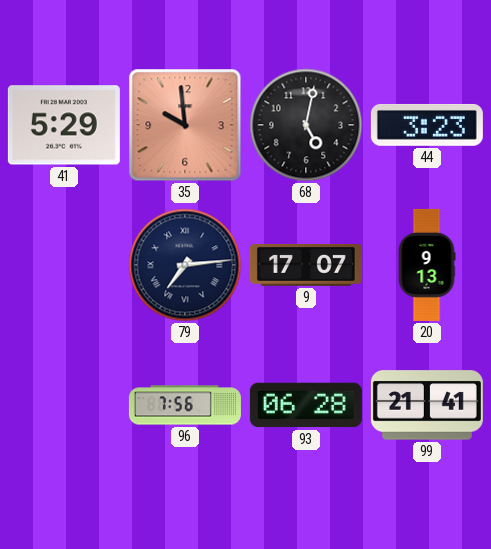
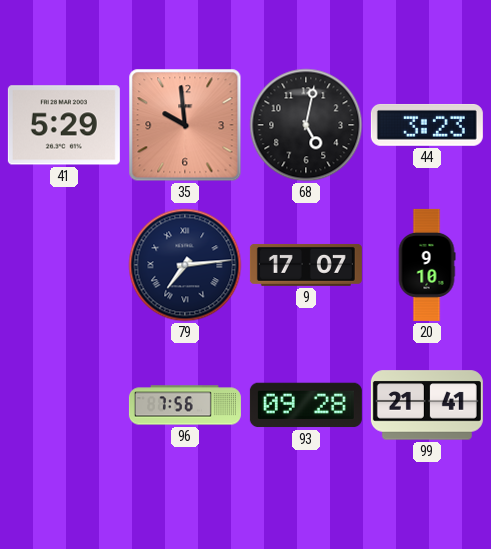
20: 9:13 -> 9:10 (427, 265)
93: 06:28 -> 09:28 (306, 405)
